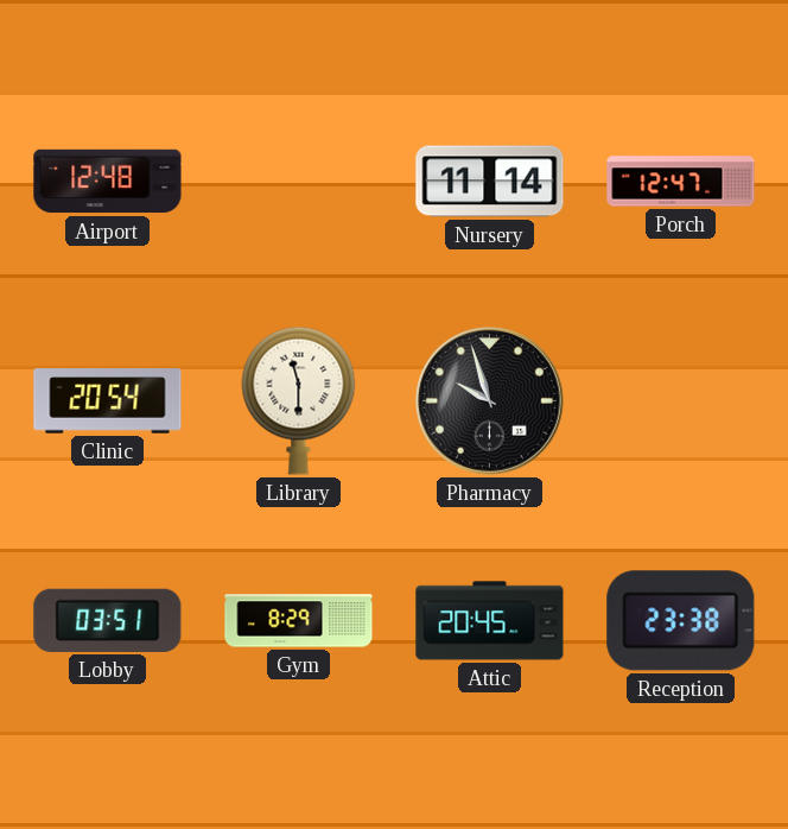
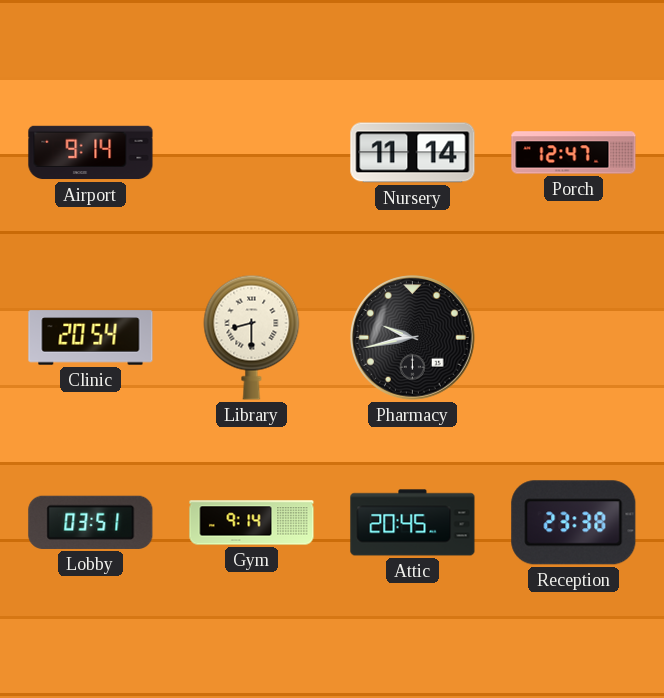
Airport: 12:48 -> 9:14 (91, 153)
Library: 11:30 -> 8:30 (252, 337)
Pharmacy: 9:57 -> 9:43 (413, 338)
Gym: 8:29 -> 9:14 (252, 523)
